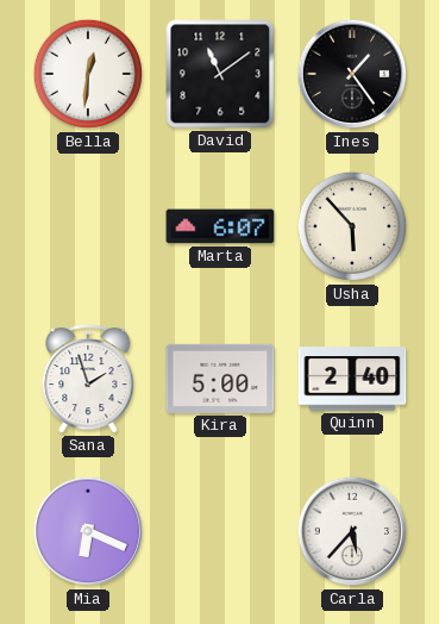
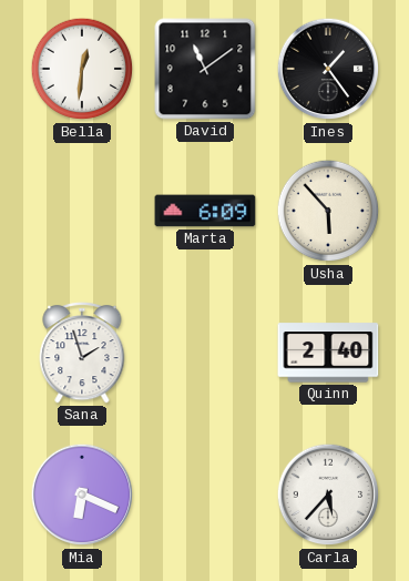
Marta: 6:07 -> 6:09 (205, 211)
Kira: 5:00 -> none (220, 379)
